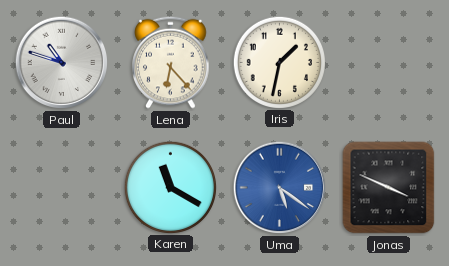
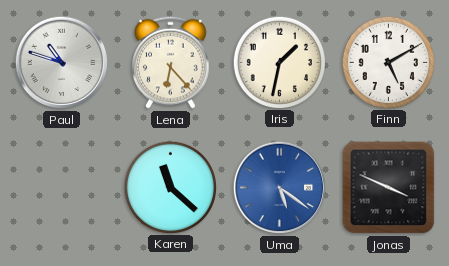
Finn: none -> 5:10 (388, 62)
Karen: 11:20 -> 11:22 (170, 187)
